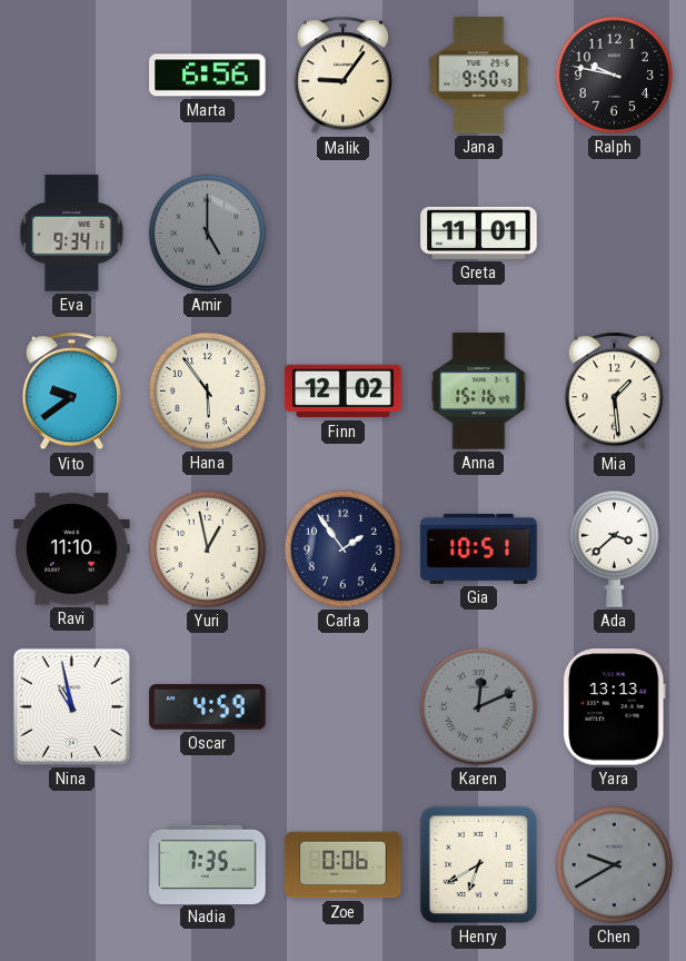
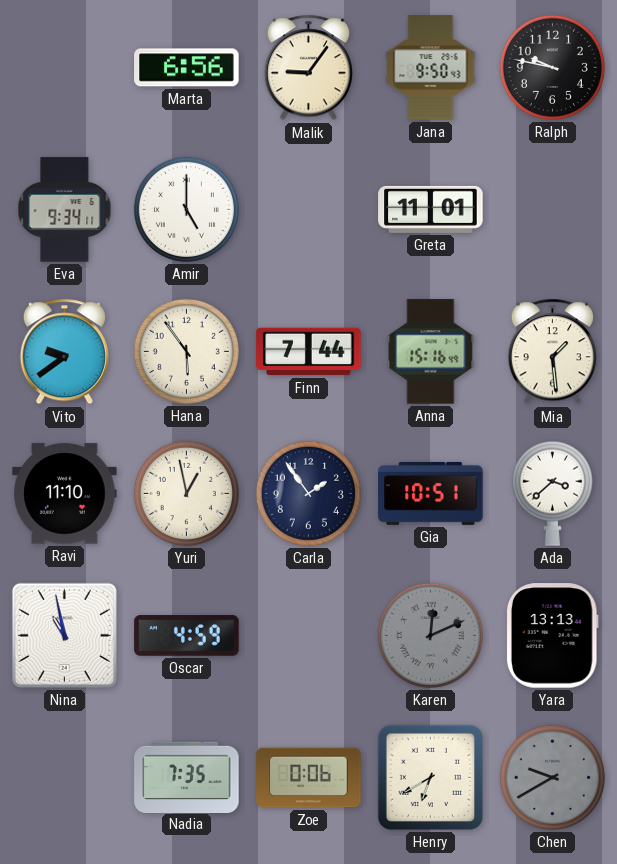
Amir dial: grey -> white (186, 209)
Finn: 12:02 -> 7:44 (309, 352)
